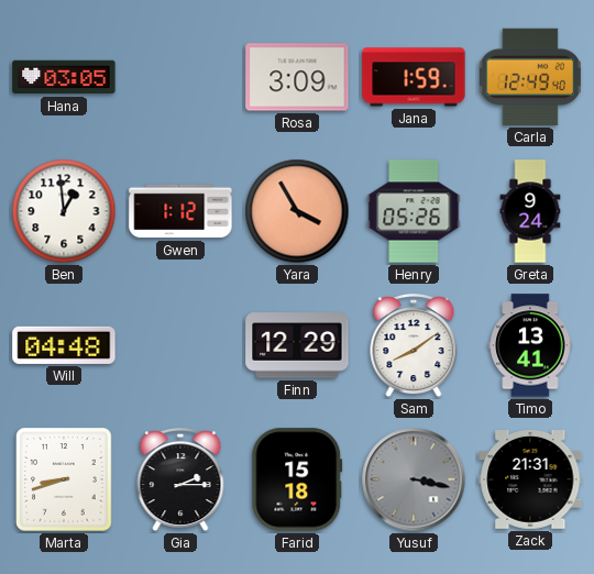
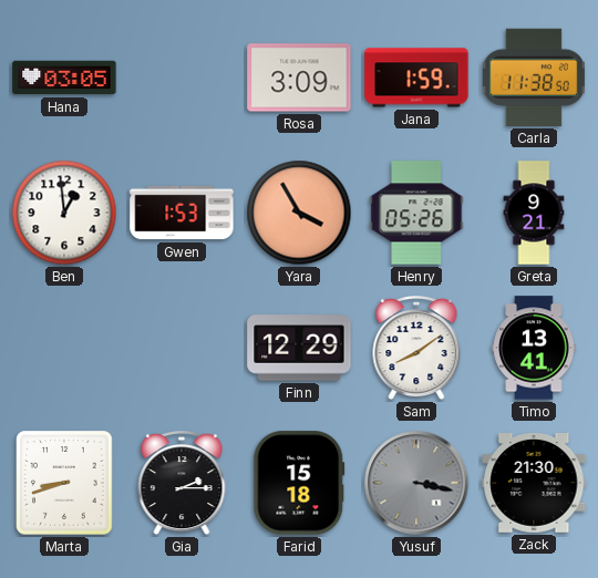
Carla: 12:49 -> 11:38 (534, 78)
Gwen: 1:12 -> 1:53 (182, 213)
Greta: 9:24 -> 9:21 (534, 213)
Will: 04:48 -> none (64, 345)
Zack: 21:31 -> 21:30 (534, 484)
